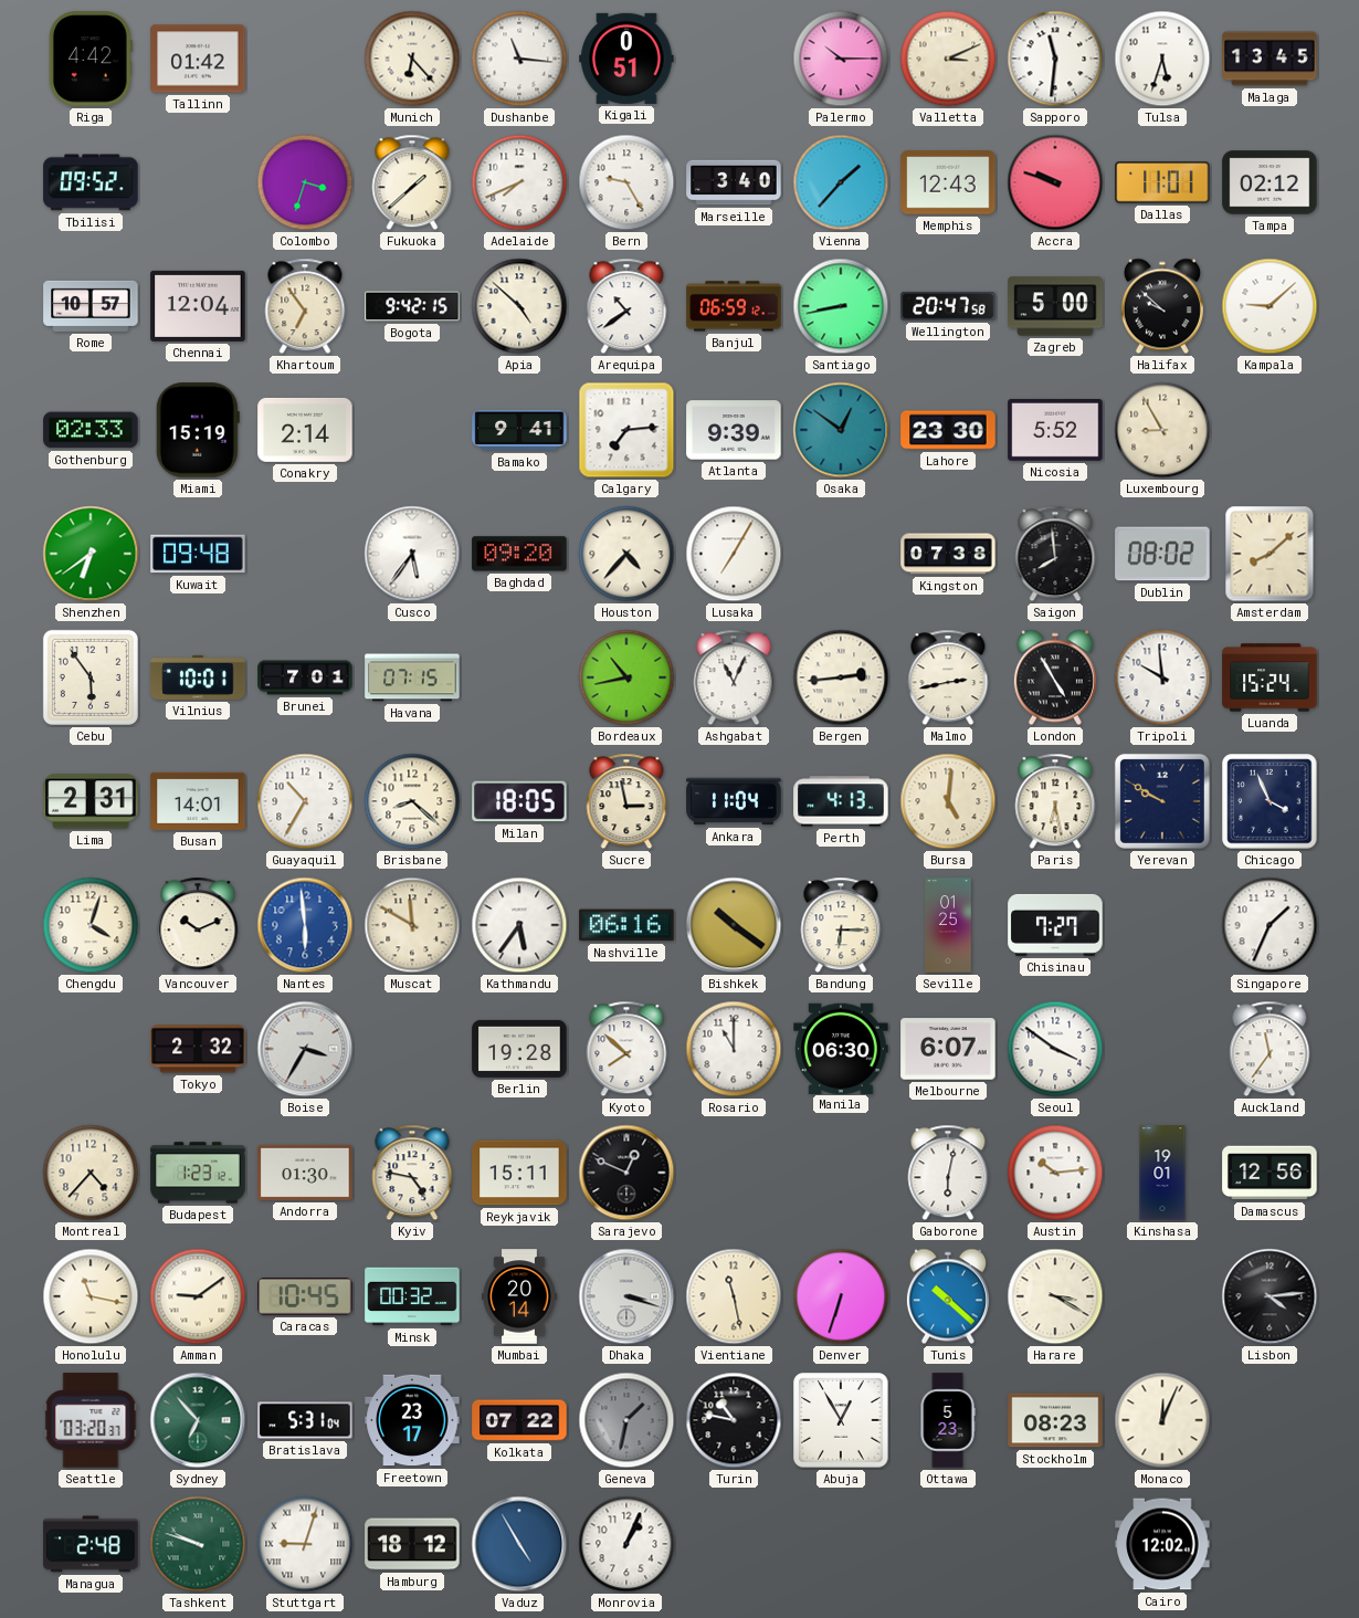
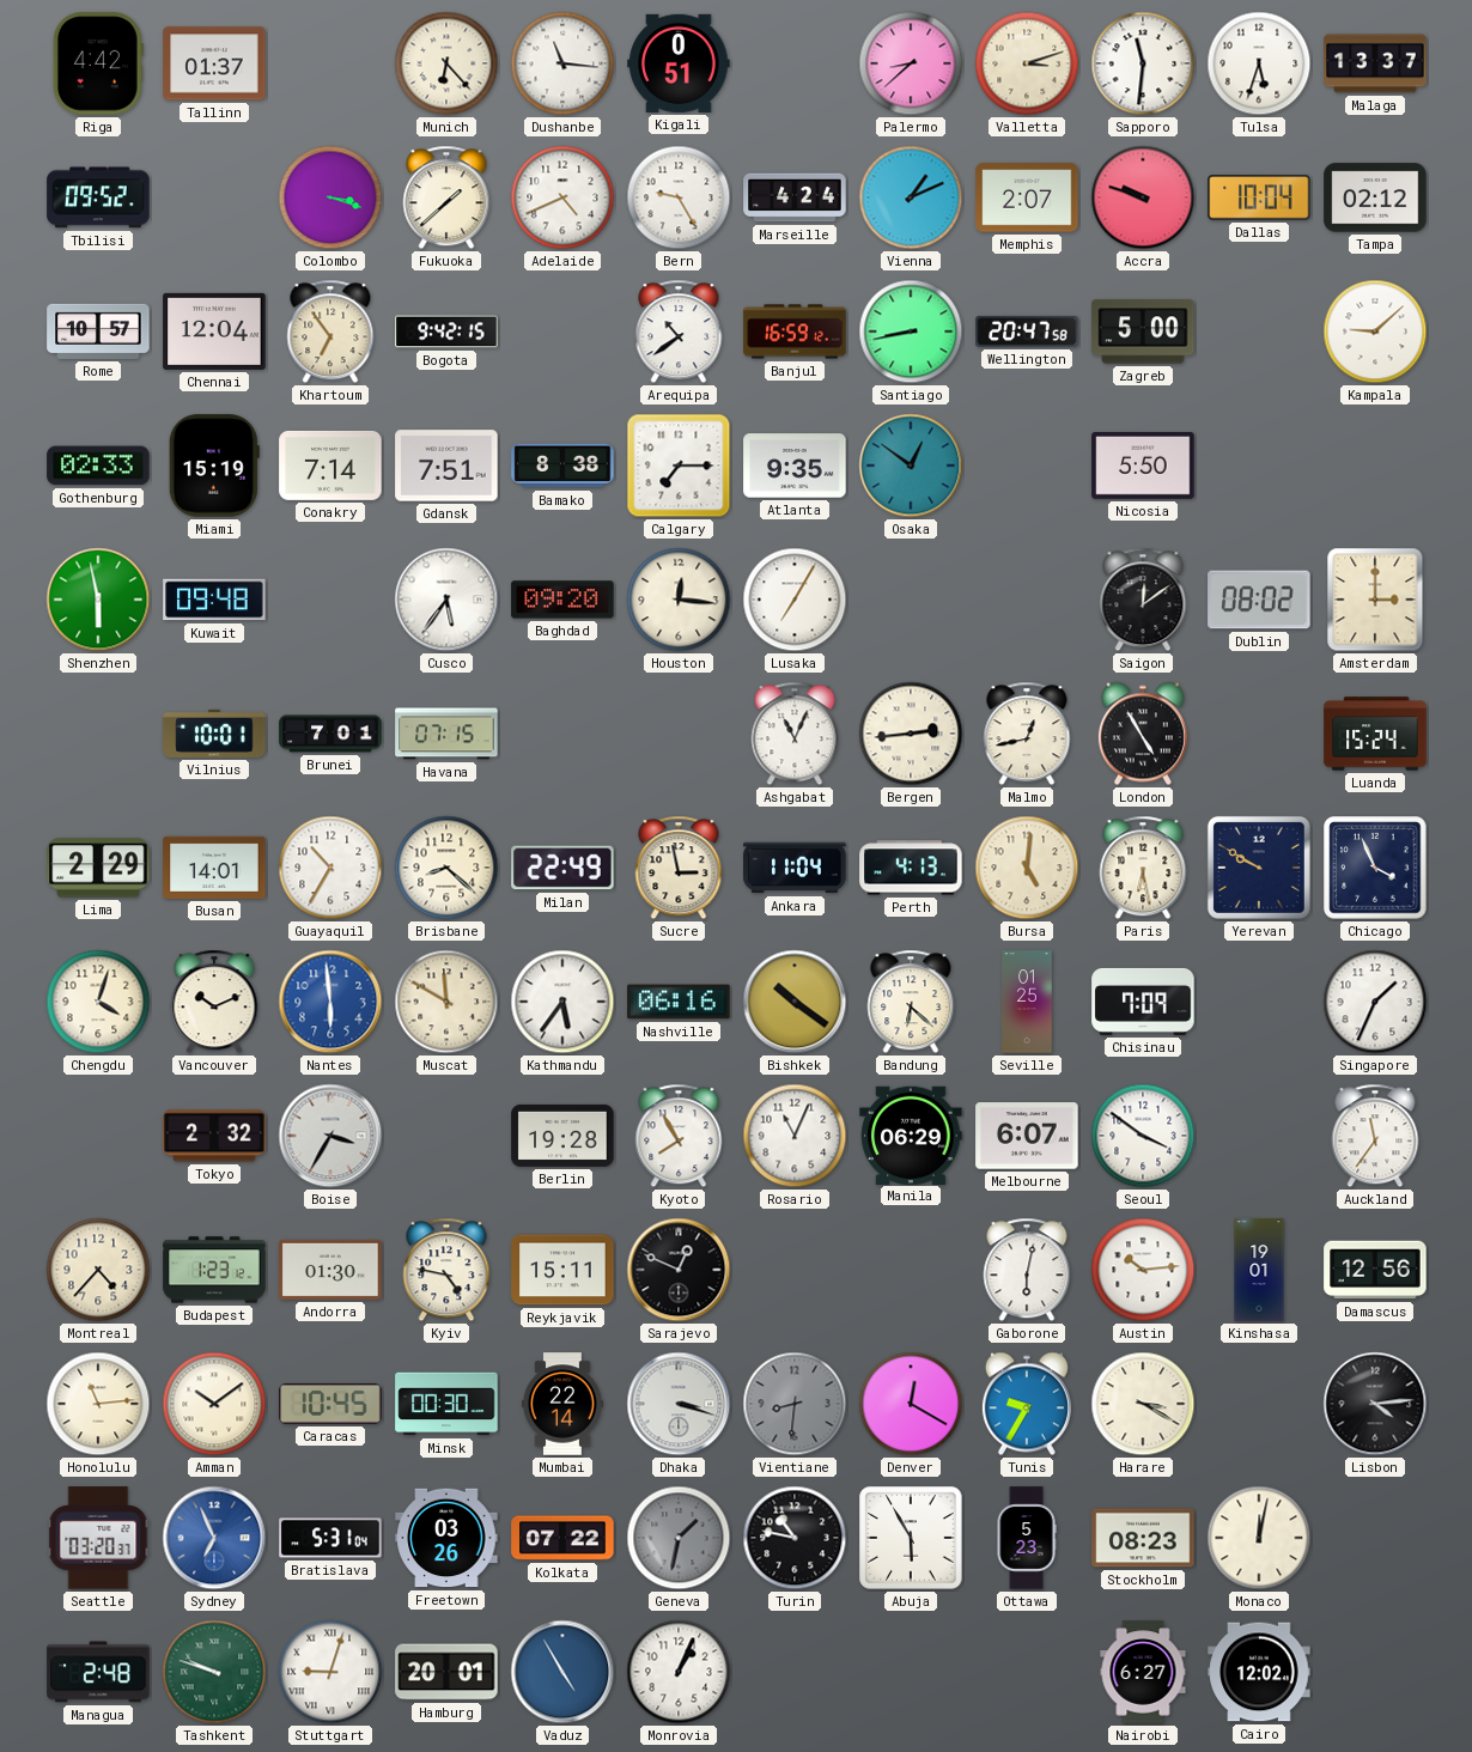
Tallinn: 01:42 -> 01:37 (214, 63)
Palermo: 10:15 -> 8:38 (911, 63)
Valletta: 3:11 -> 3:12 (1027, 63)
Malaga: 13:45 -> 13:37 (1375, 63)
Colombo: 3:33 -> 3:18 (330, 197)
Adelaide: 7:41 -> 4:41 (562, 197)
Marseille: 3:40 -> 4:24 (795, 197)
Vienna: 1:37 -> 1:11 (911, 197)
Memphis: 12:43 -> 2:07 (1027, 197)
Dallas: 11:01 -> 10:04 (1259, 199)
Apia: 4:52 -> none (519, 306)
Banjul: 06:59 -> 16:59 (795, 331)
Halifax: 9:52 -> none (1162, 306)
Conakry: 2:14 -> 7:14 (330, 466)
Gdansk: none -> 7:51 (446, 466)
Bamako: 9:41 -> 8:38 (562, 466)
Calgary: 7:14 -> 7:15 (679, 466)
Atlanta: 9:39 -> 9:35 (795, 466)
Lahore: 23:30 -> none (948, 430)
Nicosia: 5:52 -> 5:50 (1143, 467)
Luxembourg: 8:55 -> none (1162, 430)
Shenzhen: 6:39 -> 5:58 (98, 600)
Houston: 4:37 -> 12:16 (679, 600)
Kingston: 07:38 -> none (948, 554)
Saigon: 7:59 -> 12:09 (1143, 600)
Amsterdam: 8:08 -> 3:00 (1375, 600)
Cebu: 5:54 -> none (91, 677)
Bordeaux: 10:43 -> none (626, 677)
Malmo: 2:43 -> 12:43 (1027, 734)
Tripoli: 9:59 -> none (1162, 677)
Lima: 2:31 -> 2:29 (98, 868)
Milan: 18:05 -> 22:49 (562, 868)
Bandung: 6:15 -> 6:22 (911, 1002)
Chisinau: 7:27 -> 7:09 (1143, 1002)
Kyoto: 7:52 -> 7:55 (679, 1136)
Rosario: 11:00 -> 11:04 (795, 1136)
Manila: 06:30 -> 06:29 (911, 1134)
Honolulu: 11:17 -> 11:14 (98, 1404)
Amman: 9:09 -> 10:09 (214, 1404)
Minsk: 00:32 -> 00:30 (446, 1404)
Mumbai: 20:14 -> 22:14 (564, 1404)
Vientiane: 11:28 -> 8:31 (795, 1404)
Vientiane dial: cream -> grey (795, 1404)
Denver: 6:33 -> 12:20 (911, 1404)
Tunis: 10:22 -> 9:35 (1027, 1404)
Sydney: 6:53 -> 6:56 (214, 1538)
Sydney dial: green -> blue (214, 1538)
Freetown: 23:17 -> 03:26 (446, 1538)
Abuja: 12:55 -> 5:55 (911, 1538)
Monaco: 12:04 -> 12:02 (1259, 1538)
Hamburg: 18:12 -> 20:01 (446, 1672)
Nairobi: none -> 6:27 (1143, 1672)
